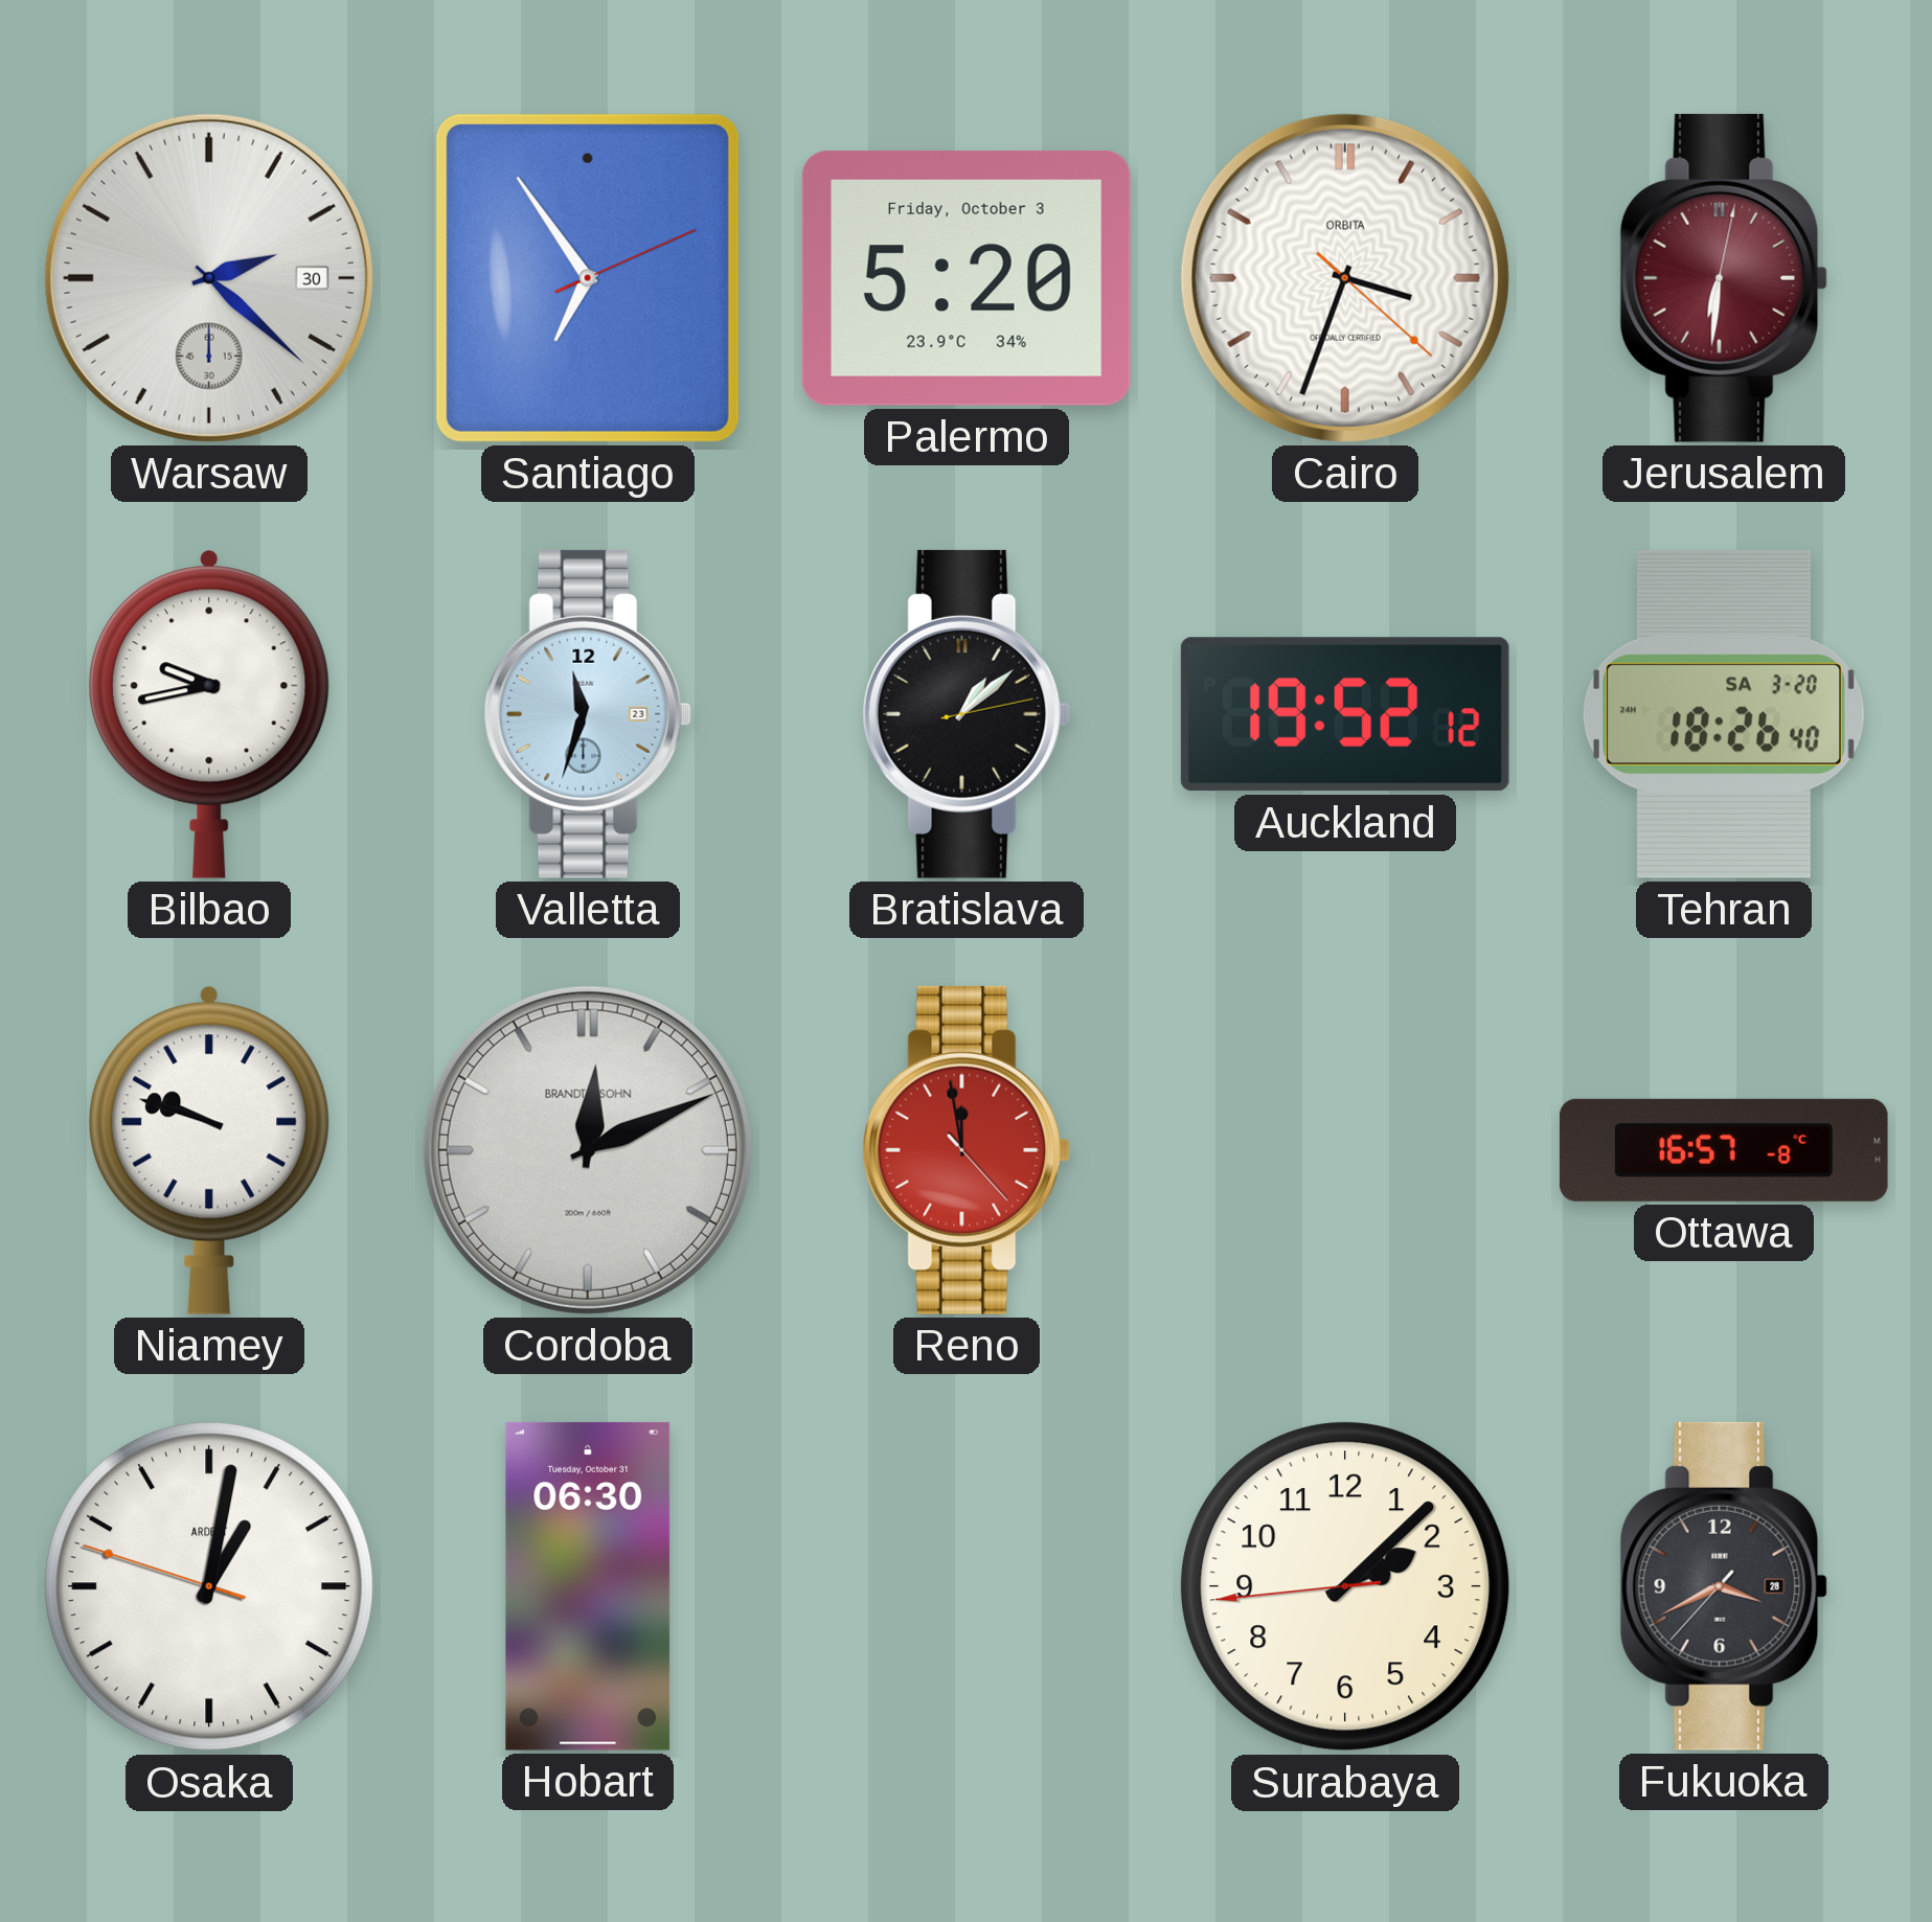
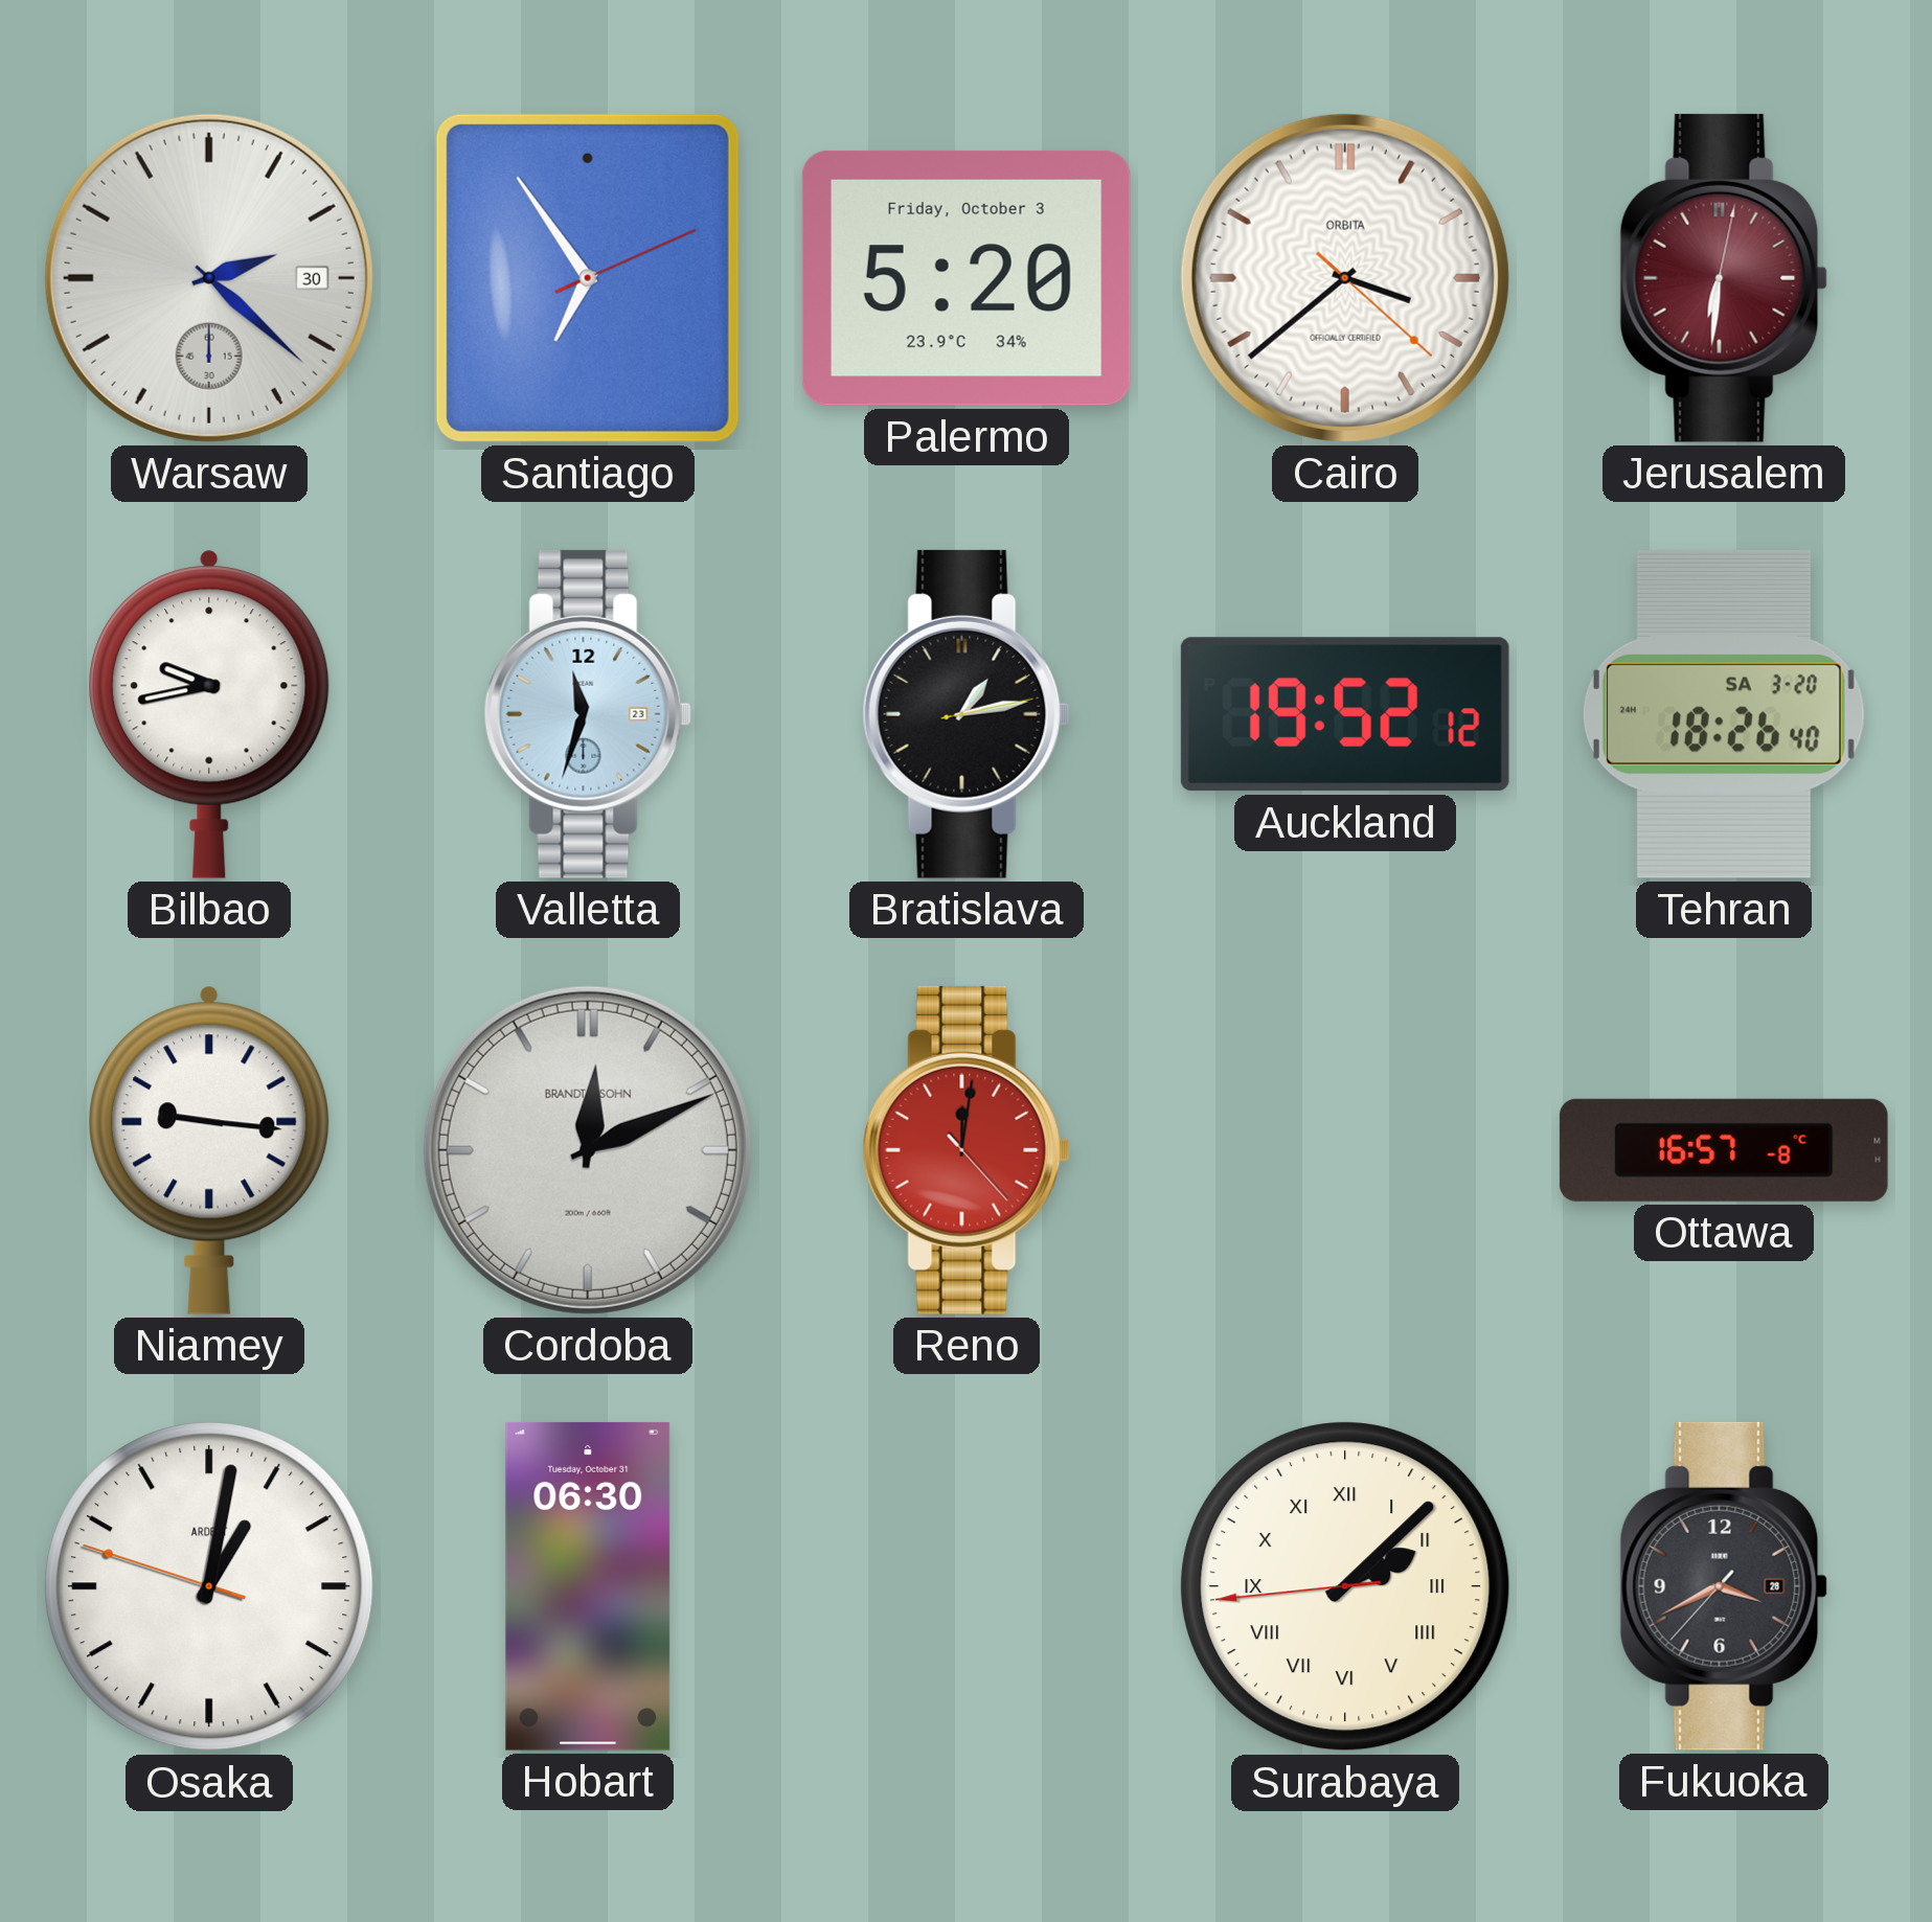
Cairo: 3:33 -> 3:38 (1345, 278)
Bratislava: 1:08 -> 1:13 (967, 714)
Niamey: 9:48 -> 9:16 (209, 1150)
Reno: 11:58 -> 12:01 (967, 1150)
Surabaya numerals: Arabic -> Roman (1345, 1586)
